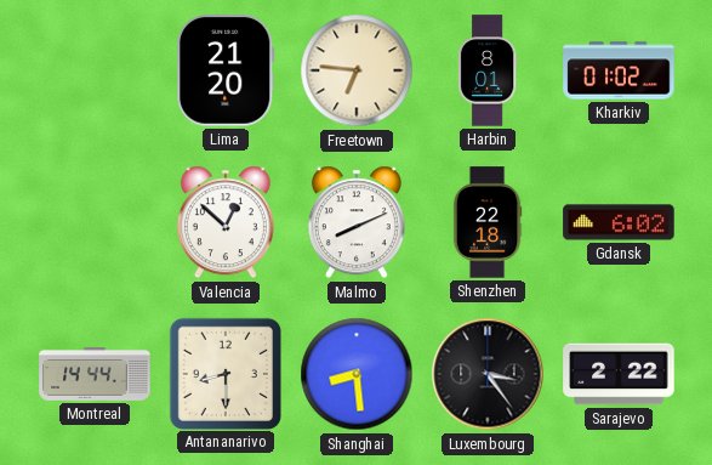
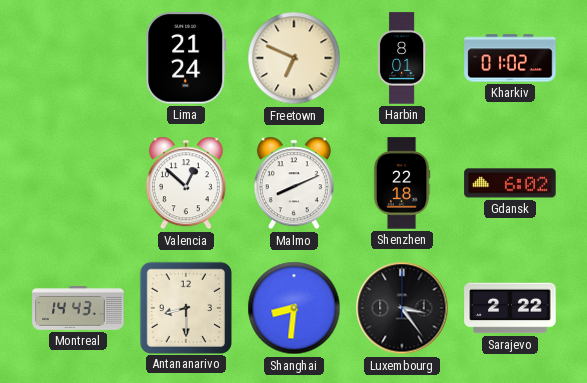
Lima: 21:20 -> 21:24 (186, 58)
Freetown: 6:46 -> 6:49 (294, 58)
Montreal: 14:44 -> 14:43 (78, 309)
Shanghai: 8:29 -> 8:31 (294, 308)
